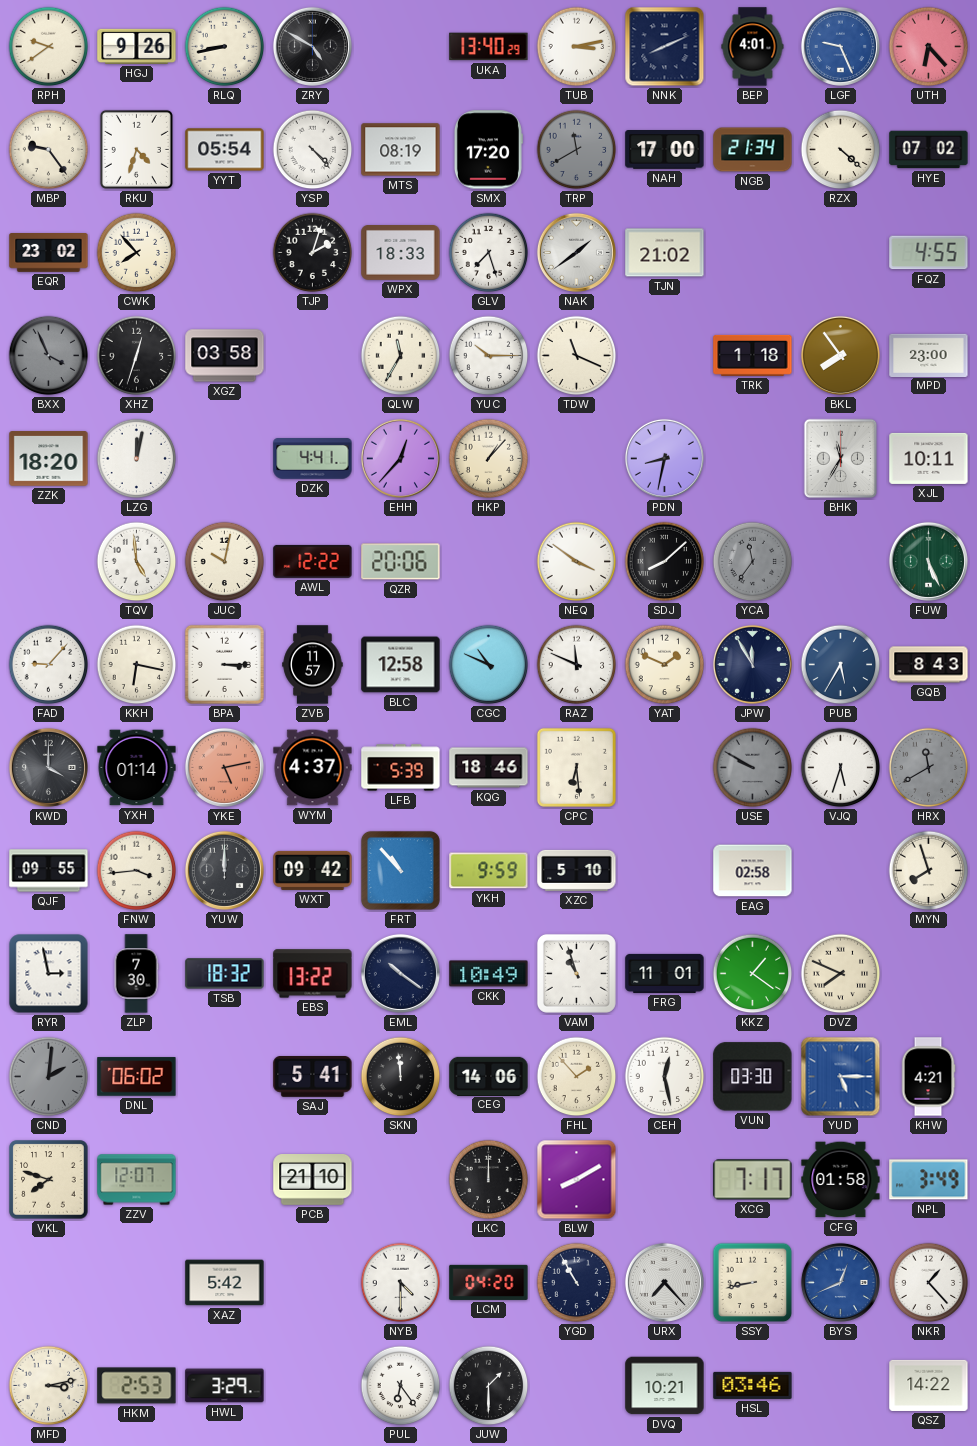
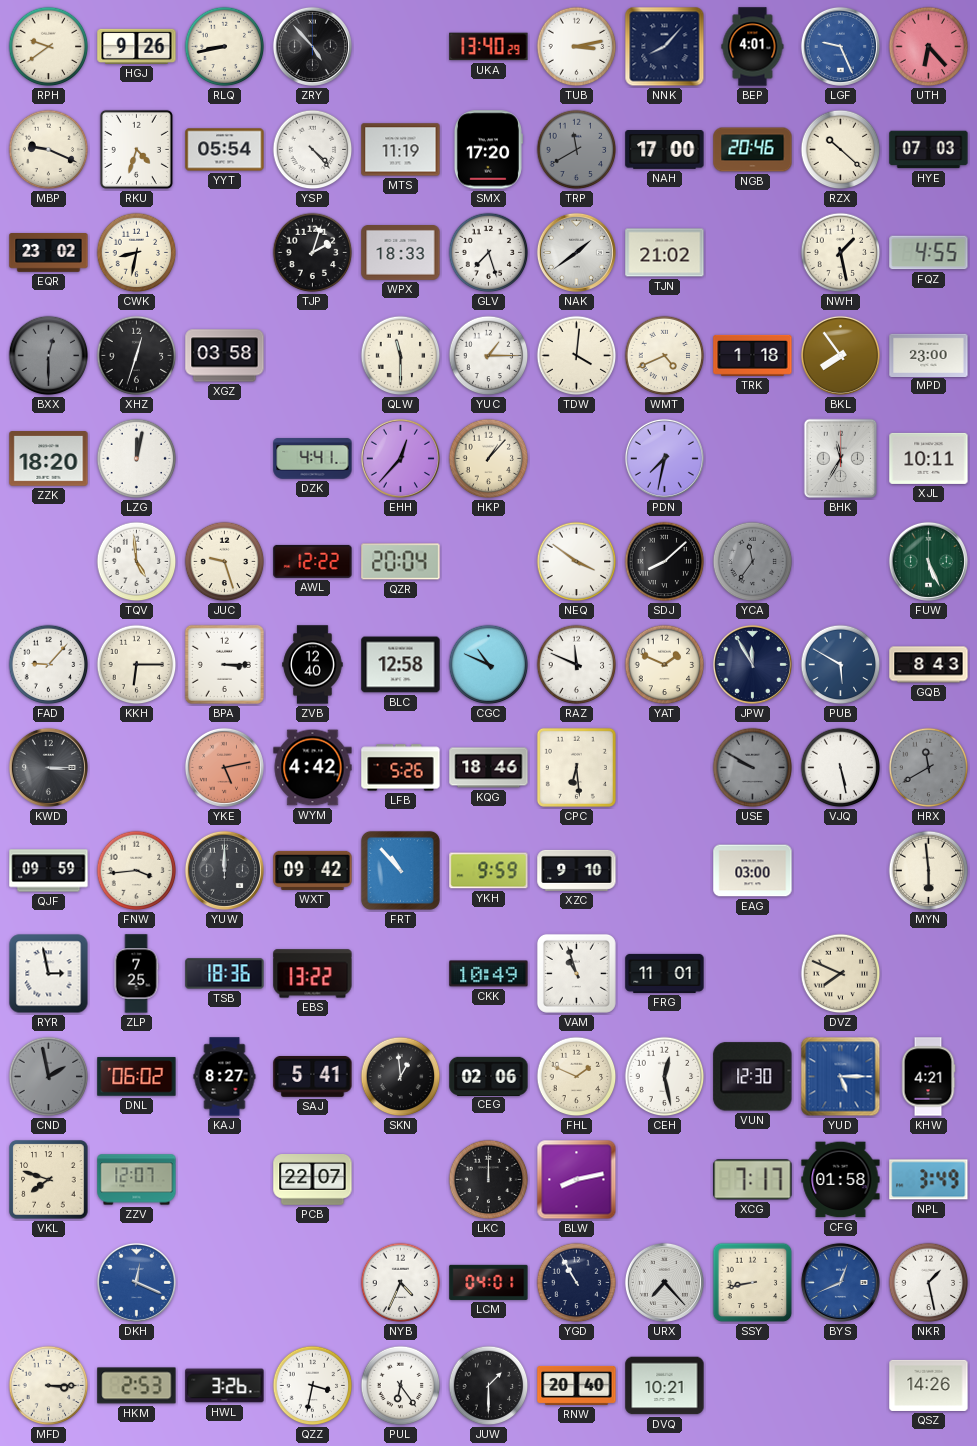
ZRY: 4:50 -> 4:53 (312, 46)
NNK: 8:11 -> 8:07 (665, 47)
MBP: 9:24 -> 9:19 (49, 150)
MTS: 08:19 -> 11:19 (401, 150)
NGB: 21:34 -> 20:46 (753, 150)
RZX: 4:22 -> 10:22 (841, 150)
HYE: 07:02 -> 07:03 (929, 150)
CWK: 7:53 -> 8:32 (137, 253)
NWH: none -> 1:28 (841, 253)
BXX: 3:56 -> 12:30 (49, 356)
QLW: 11:35 -> 11:30 (401, 356)
YUC: 10:15 -> 1:15 (489, 356)
TDW: 11:19 -> 4:01 (577, 356)
WMT: none -> 4:41 (665, 356)
PDN: 8:32 -> 7:32 (664, 458)
JUC: 10:02 -> 9:27 (225, 562)
QZR: 20:06 -> 20:04 (401, 562)
KKH: 6:17 -> 6:15 (137, 665)
ZVB: 11:57 -> 12:40 (313, 665)
PUB: 5:35 -> 5:50 (841, 665)
KWD: 4:00 -> 3:15 (48, 767)
YXH: 01:14 -> none (137, 768)
WYM: 4:37 -> 4:42 (313, 768)
LFB: 5:39 -> 5:26 (401, 768)
VJQ: 5:33 -> 5:28 (841, 768)
QJF: 09:55 -> 09:59 (49, 871)
XZC: 5:10 -> 9:10 (577, 870)
EAG: 02:58 -> 03:00 (753, 871)
MYN: 7:57 -> 5:59 (929, 871)
ZLP: 7:30 -> 7:25 (136, 974)
TSB: 18:32 -> 18:36 (225, 974)
EML: 10:21 -> none (400, 973)
KKZ: 1:21 -> none (753, 974)
CND: 2:01 -> 1:58 (49, 1077)
KAJ: none -> 8:27 (225, 1077)
SKN: 11:59 -> 12:59 (401, 1077)
CEG: 14:06 -> 02:06 (489, 1076)
FHL: 1:53 -> 1:49 (577, 1077)
VUN: 03:30 -> 12:30 (753, 1077)
PCB: 21:10 -> 22:07 (313, 1180)
BLW: 8:10 -> 8:13 (577, 1180)
DKH: none -> 12:19 (136, 1282)
XAZ: 5:42 -> none (225, 1283)
NYB: 4:30 -> 4:34 (401, 1283)
LCM: 04:20 -> 04:01 (489, 1282)
NKR: 1:23 -> 1:28 (929, 1283)
MFD: 3:13 -> 3:15 (49, 1386)
HWL: 3:29 -> 3:26 (225, 1386)
QZZ: none -> 3:32 (313, 1386)
RNW: none -> 20:40 (577, 1385)
HSL: 03:46 -> none (753, 1385)
QSZ: 14:22 -> 14:26 (929, 1385)
